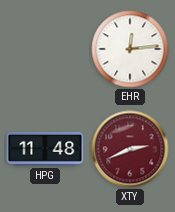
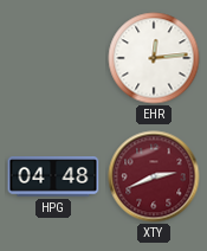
HPG: 11:48 -> 04:48 (53, 176)
